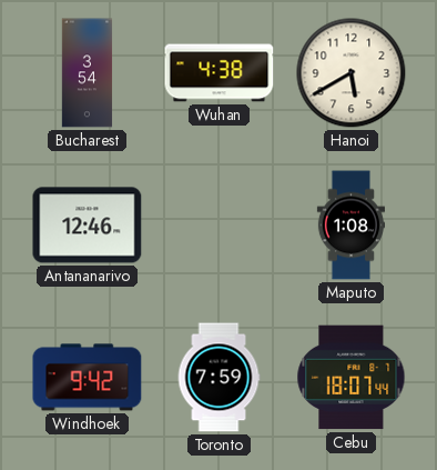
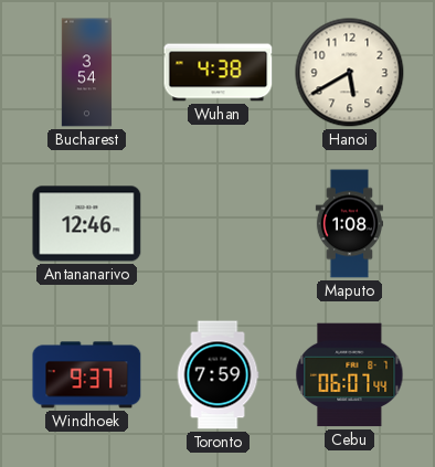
Windhoek: 9:42 -> 9:37 (87, 375)
Cebu: 18:07 -> 06:07 (350, 375)
